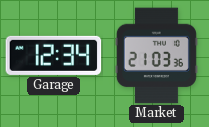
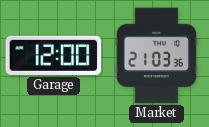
Garage: 12:34 -> 12:00 (54, 55)
